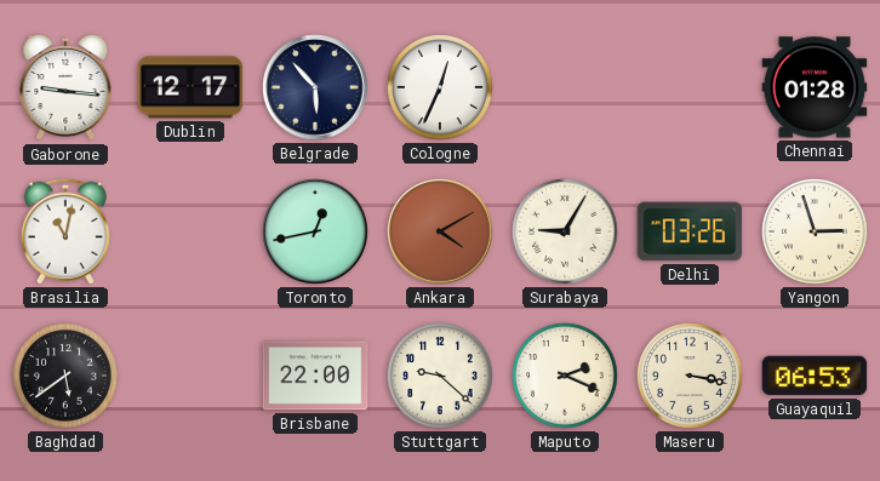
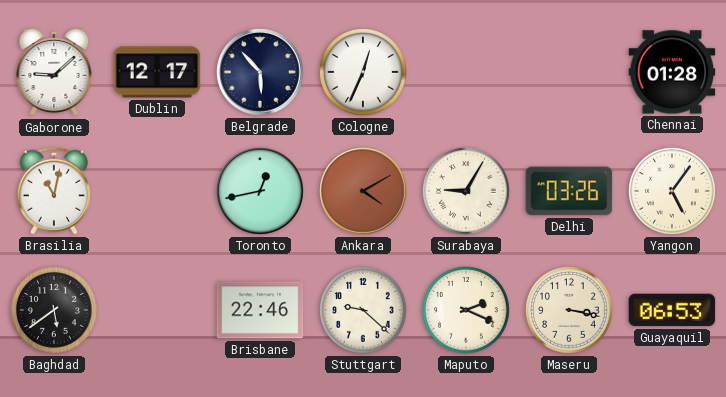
Gaborone: 9:16 -> 9:08 (54, 72)
Yangon: 2:57 -> 5:06 (673, 192)
Brisbane: 22:00 -> 22:46 (260, 310)
